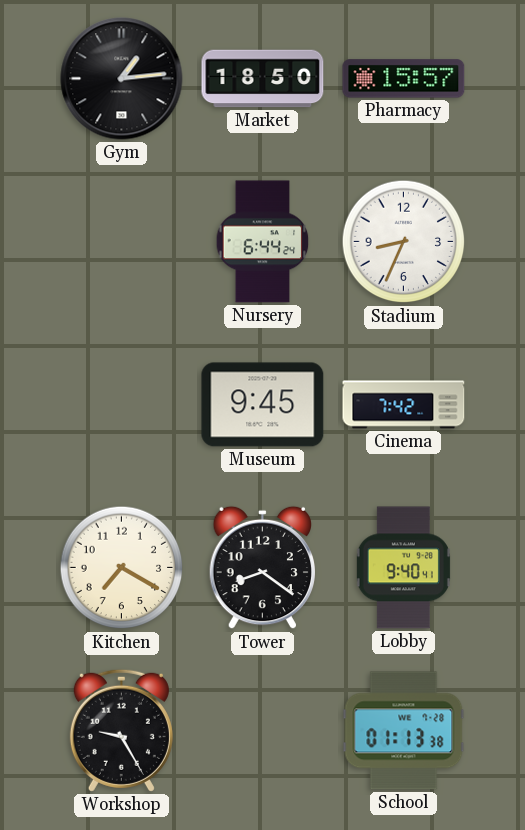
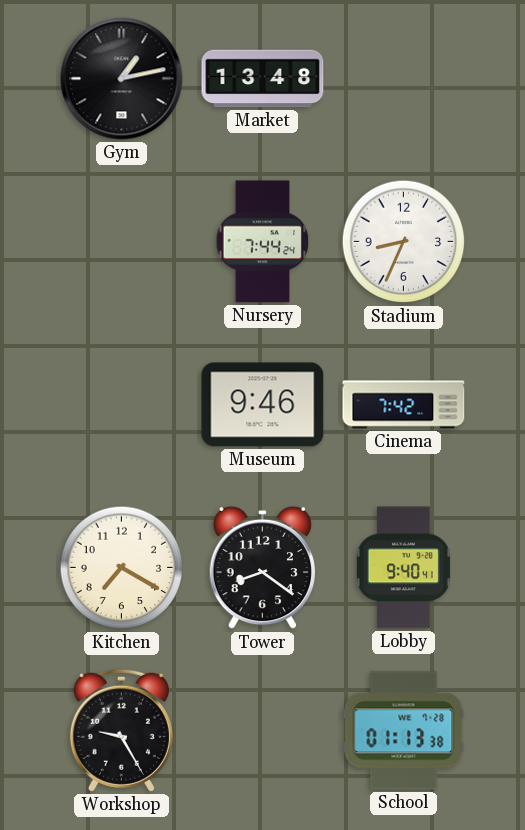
Gym: 1:14 -> 1:13 (122, 79)
Market: 18:50 -> 13:48 (263, 79)
Pharmacy: 15:57 -> none (404, 79)
Nursery: 6:44 -> 7:44 (263, 242)
Museum: 9:45 -> 9:46 (263, 405)
